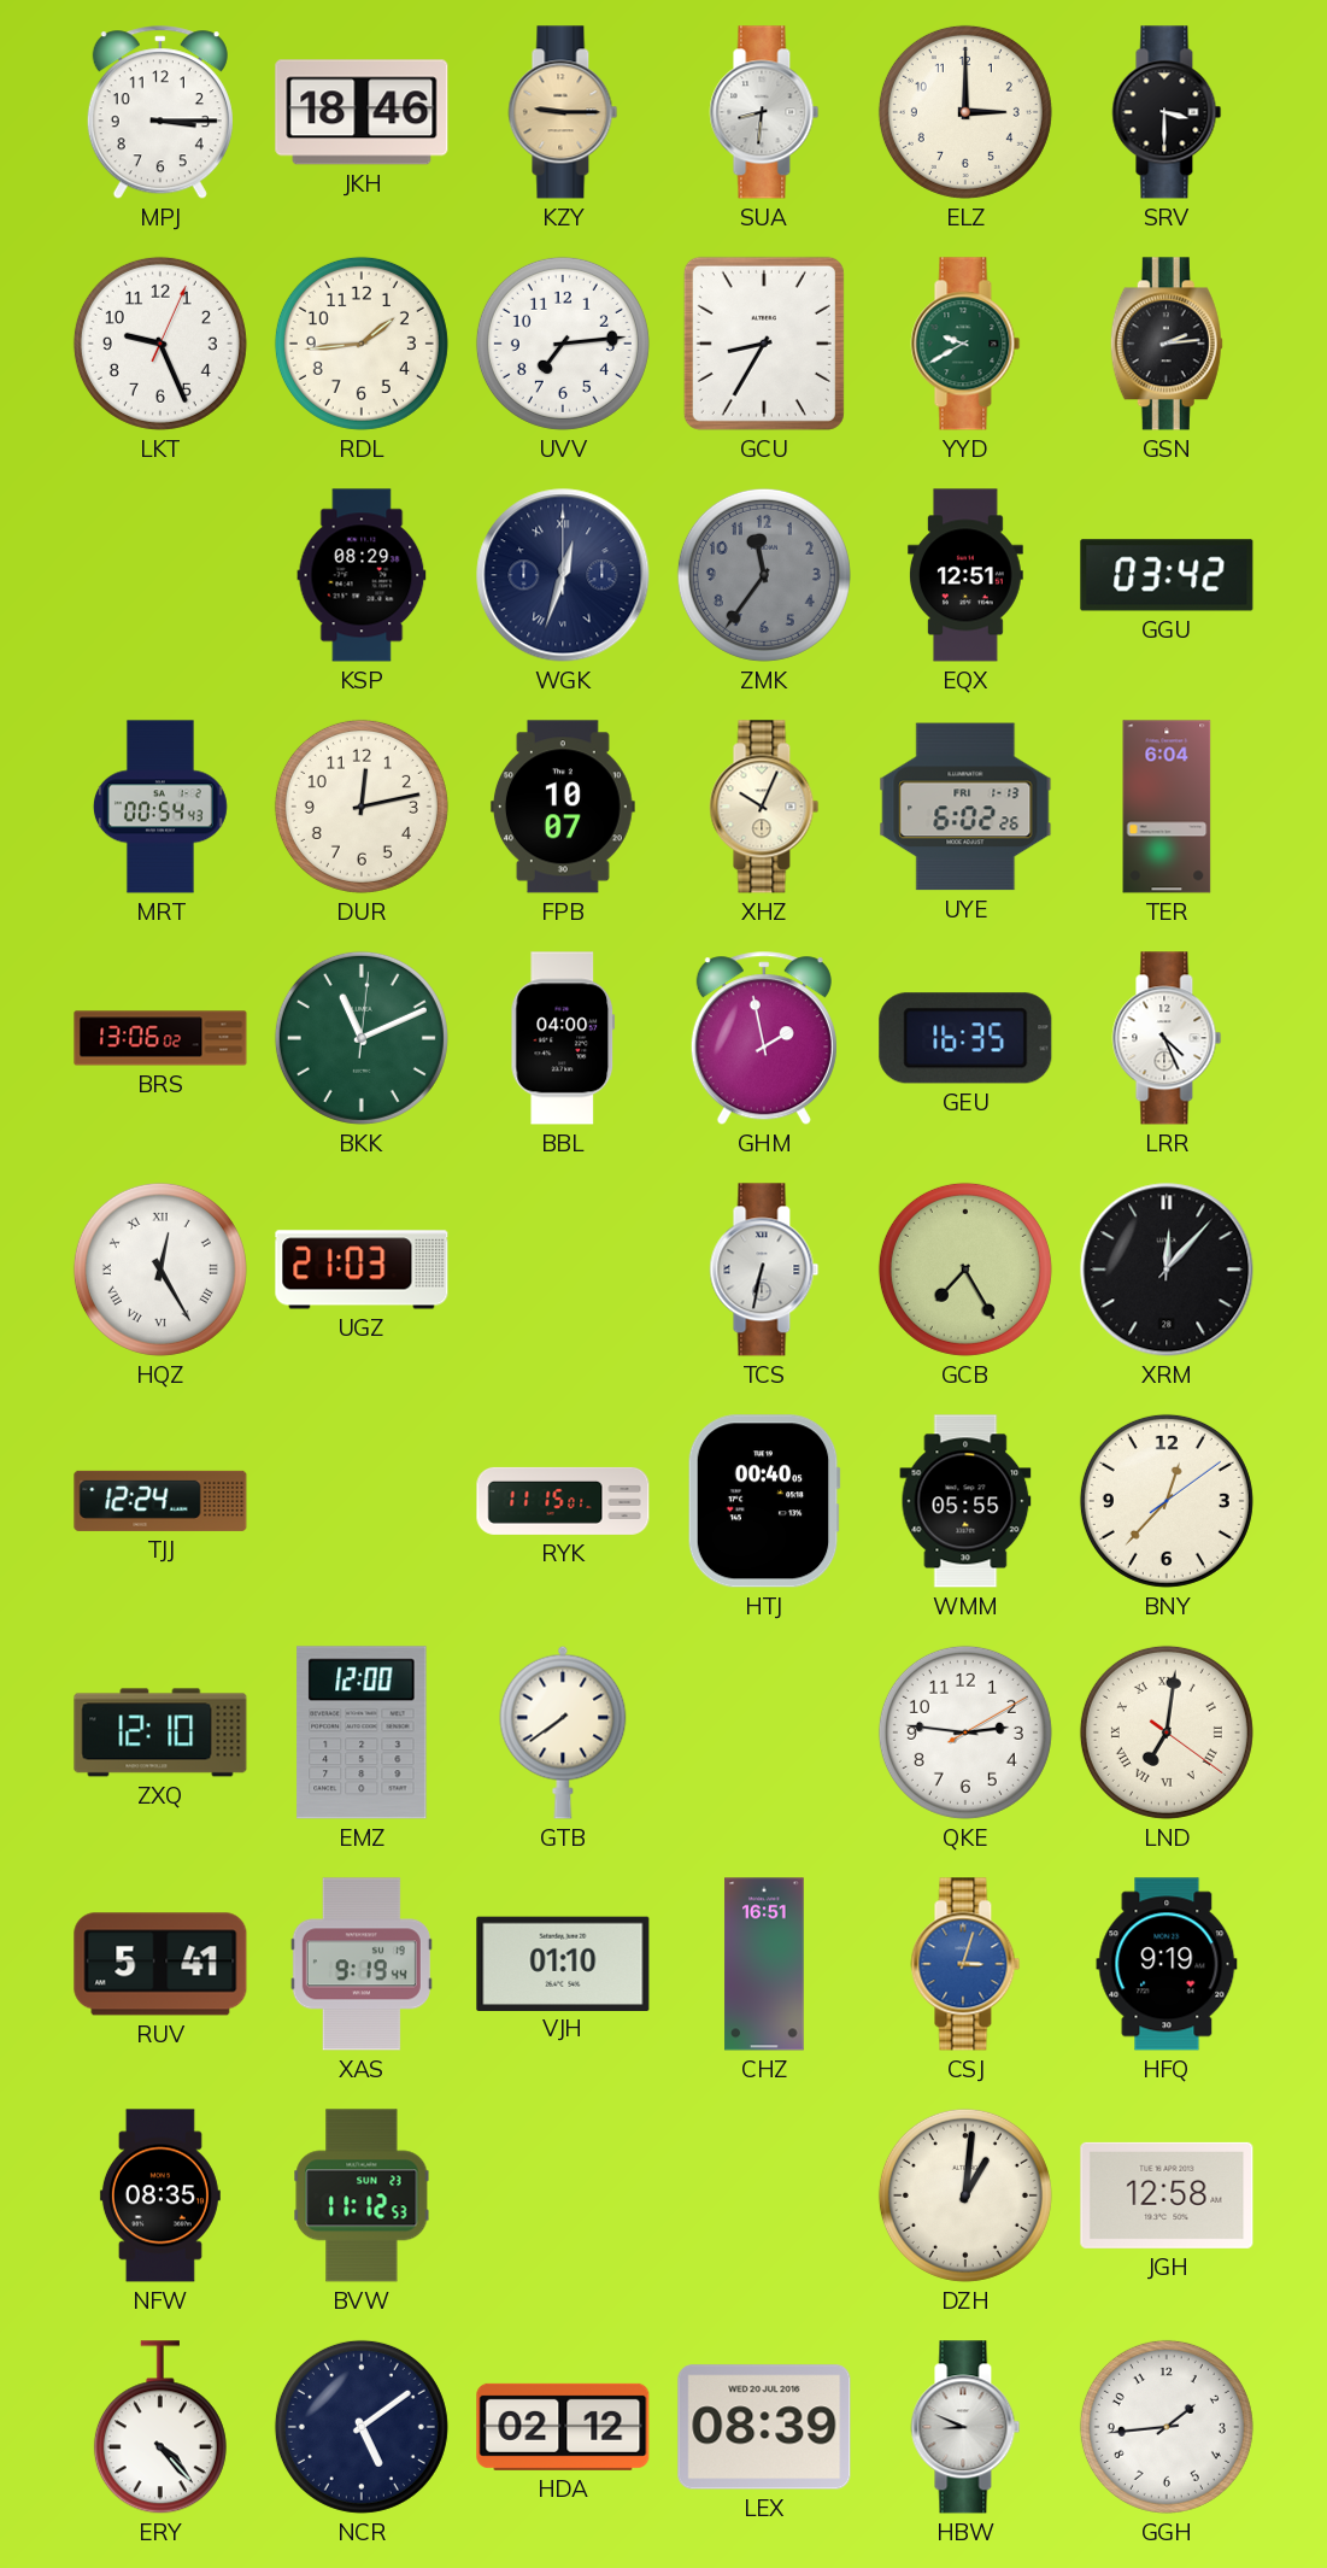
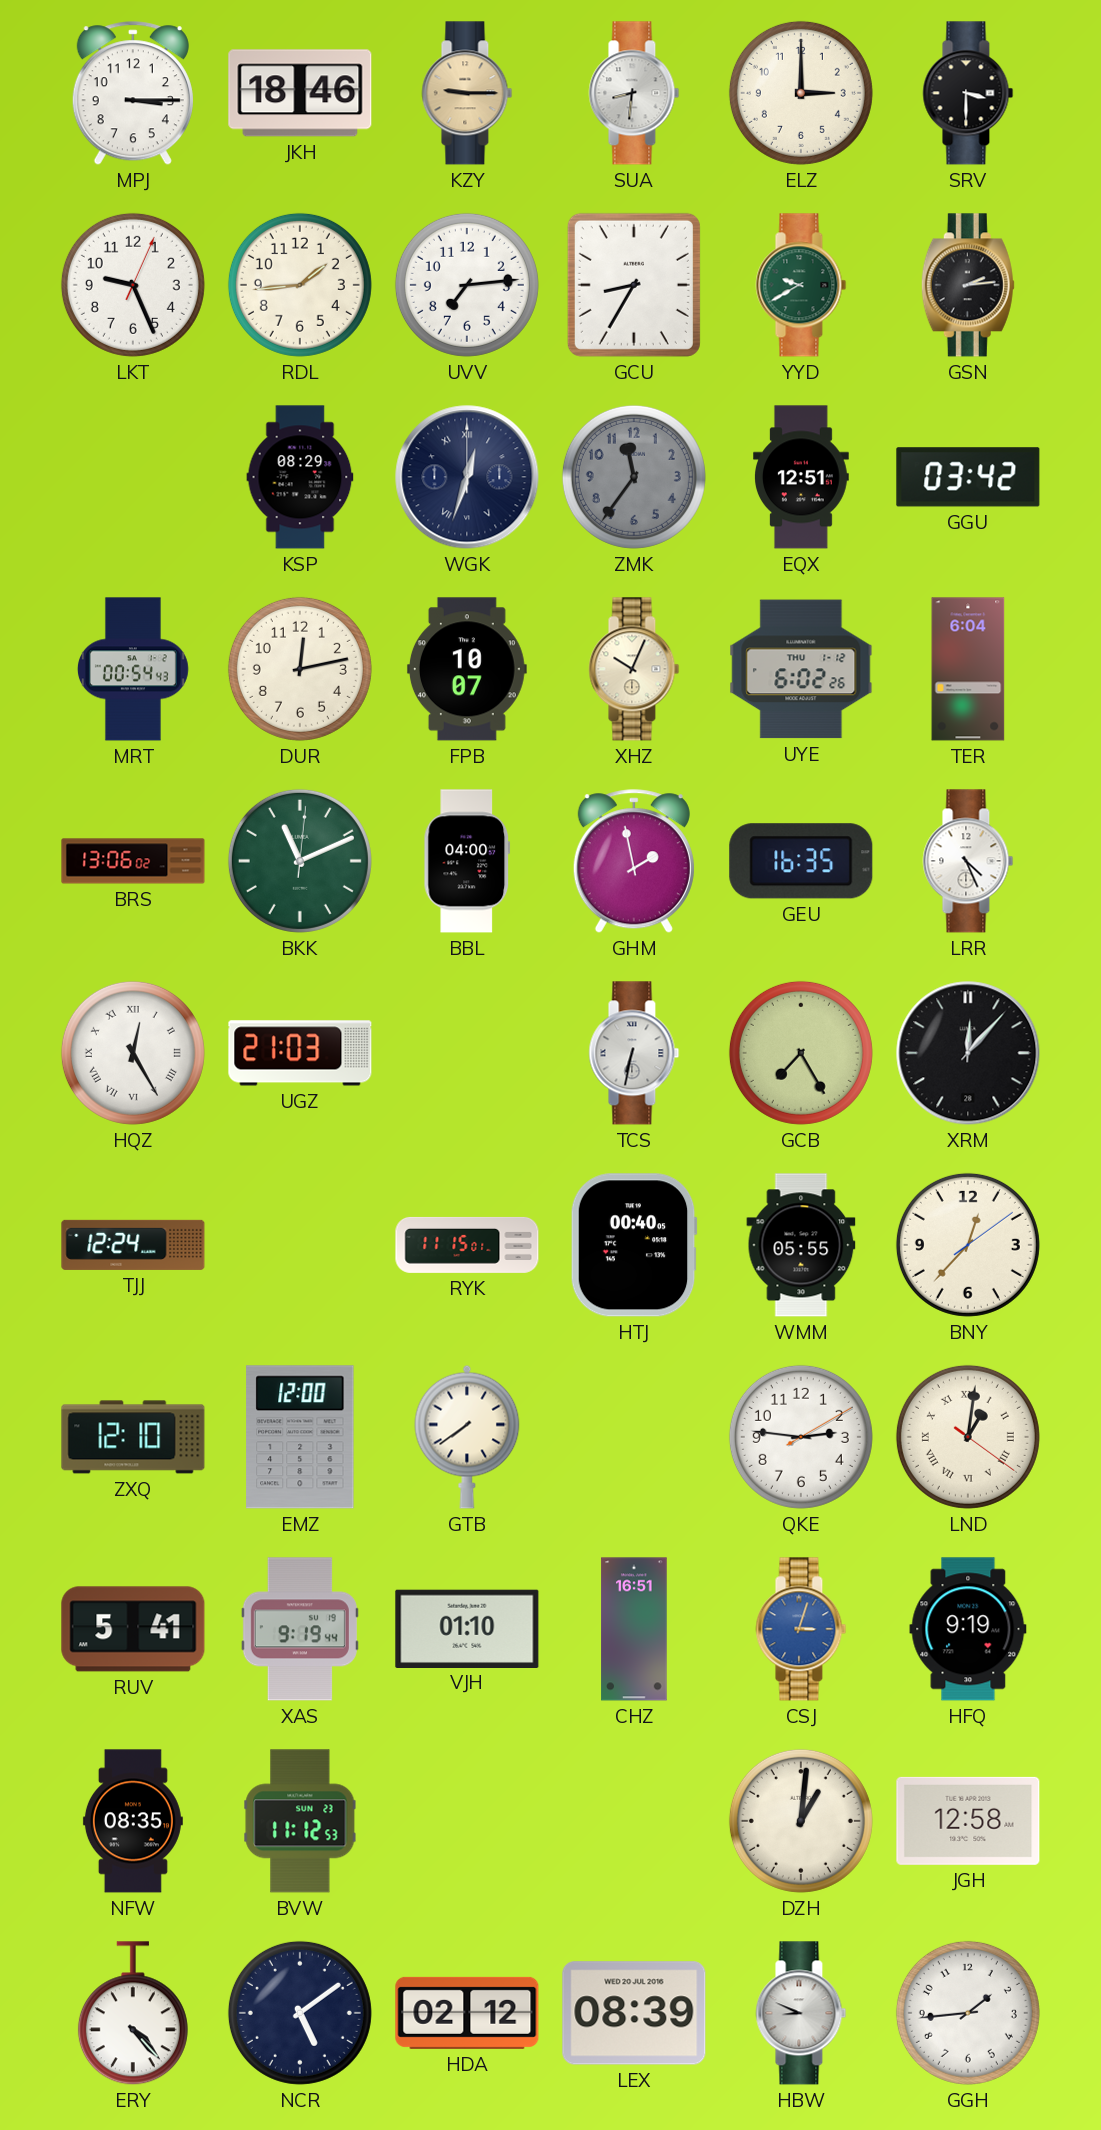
UYE date: FRI 1-13 -> THU 1-12 (801, 669)
LND: 7:01 -> 1:01 (968, 1437)
